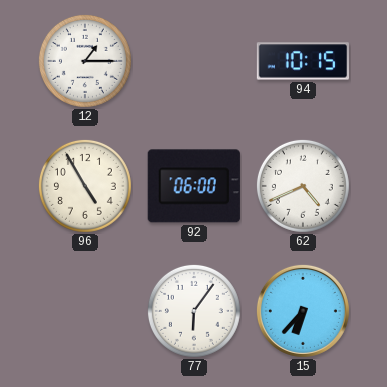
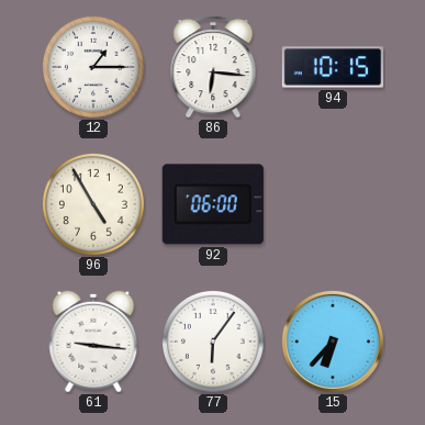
86: none -> 6:16 (213, 67)
62: 4:41 -> none (303, 186)
61: none -> 9:16 (93, 342)
